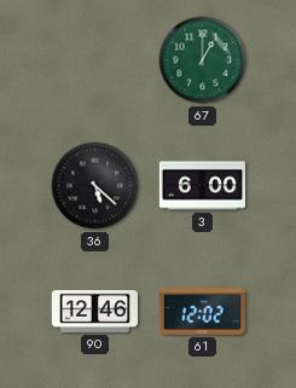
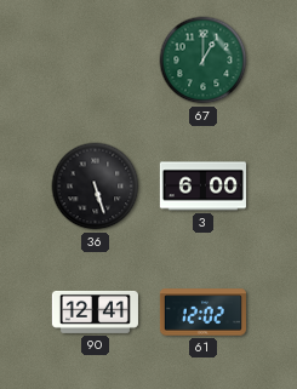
36: 5:22 -> 5:27 (96, 187)
90: 12:46 -> 12:41 (95, 311)
